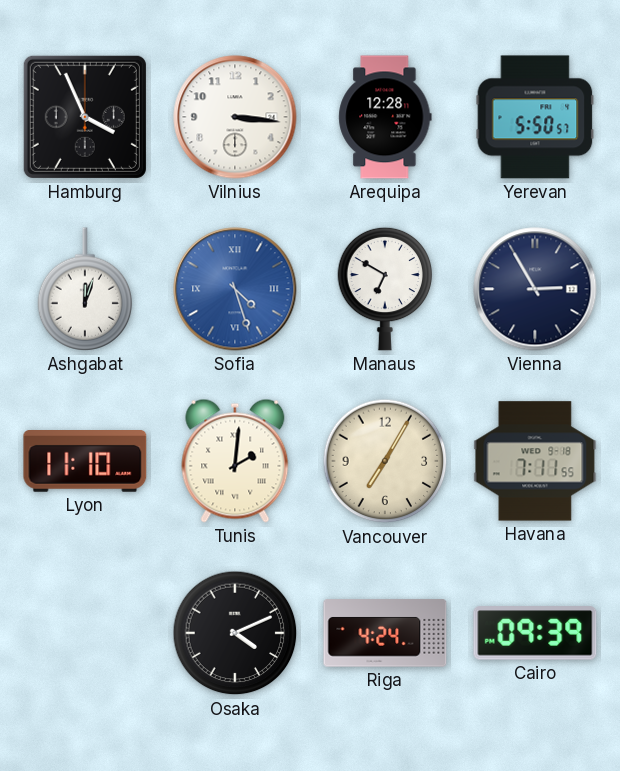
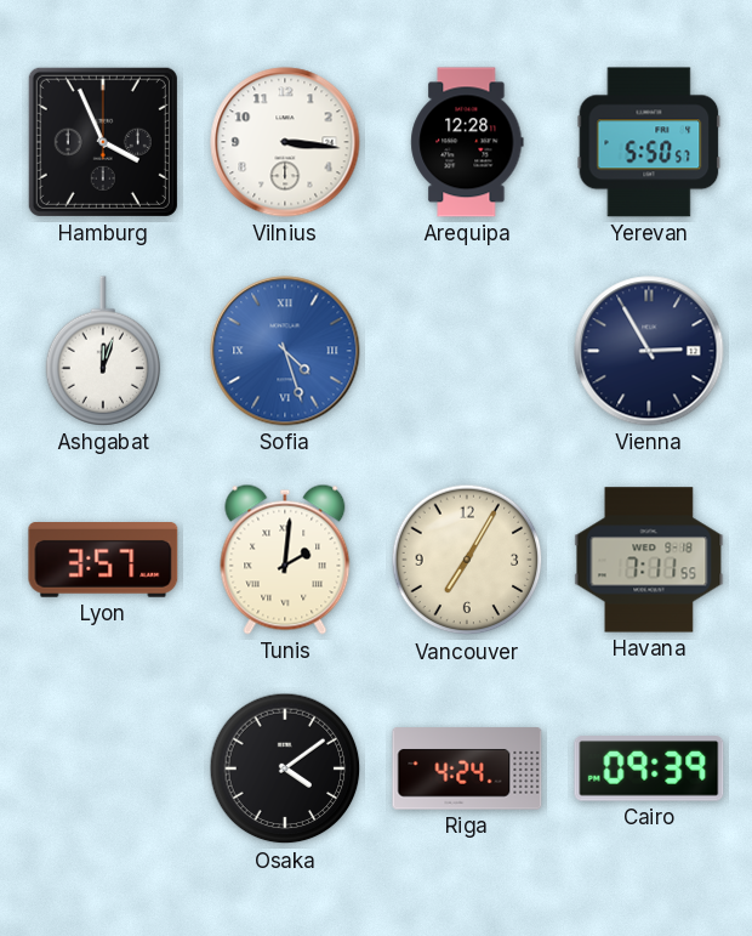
Manaus: 6:50 -> none (385, 289)
Lyon: 11:10 -> 3:57 (103, 561)
Osaka: 4:11 -> 4:09 (285, 768)
